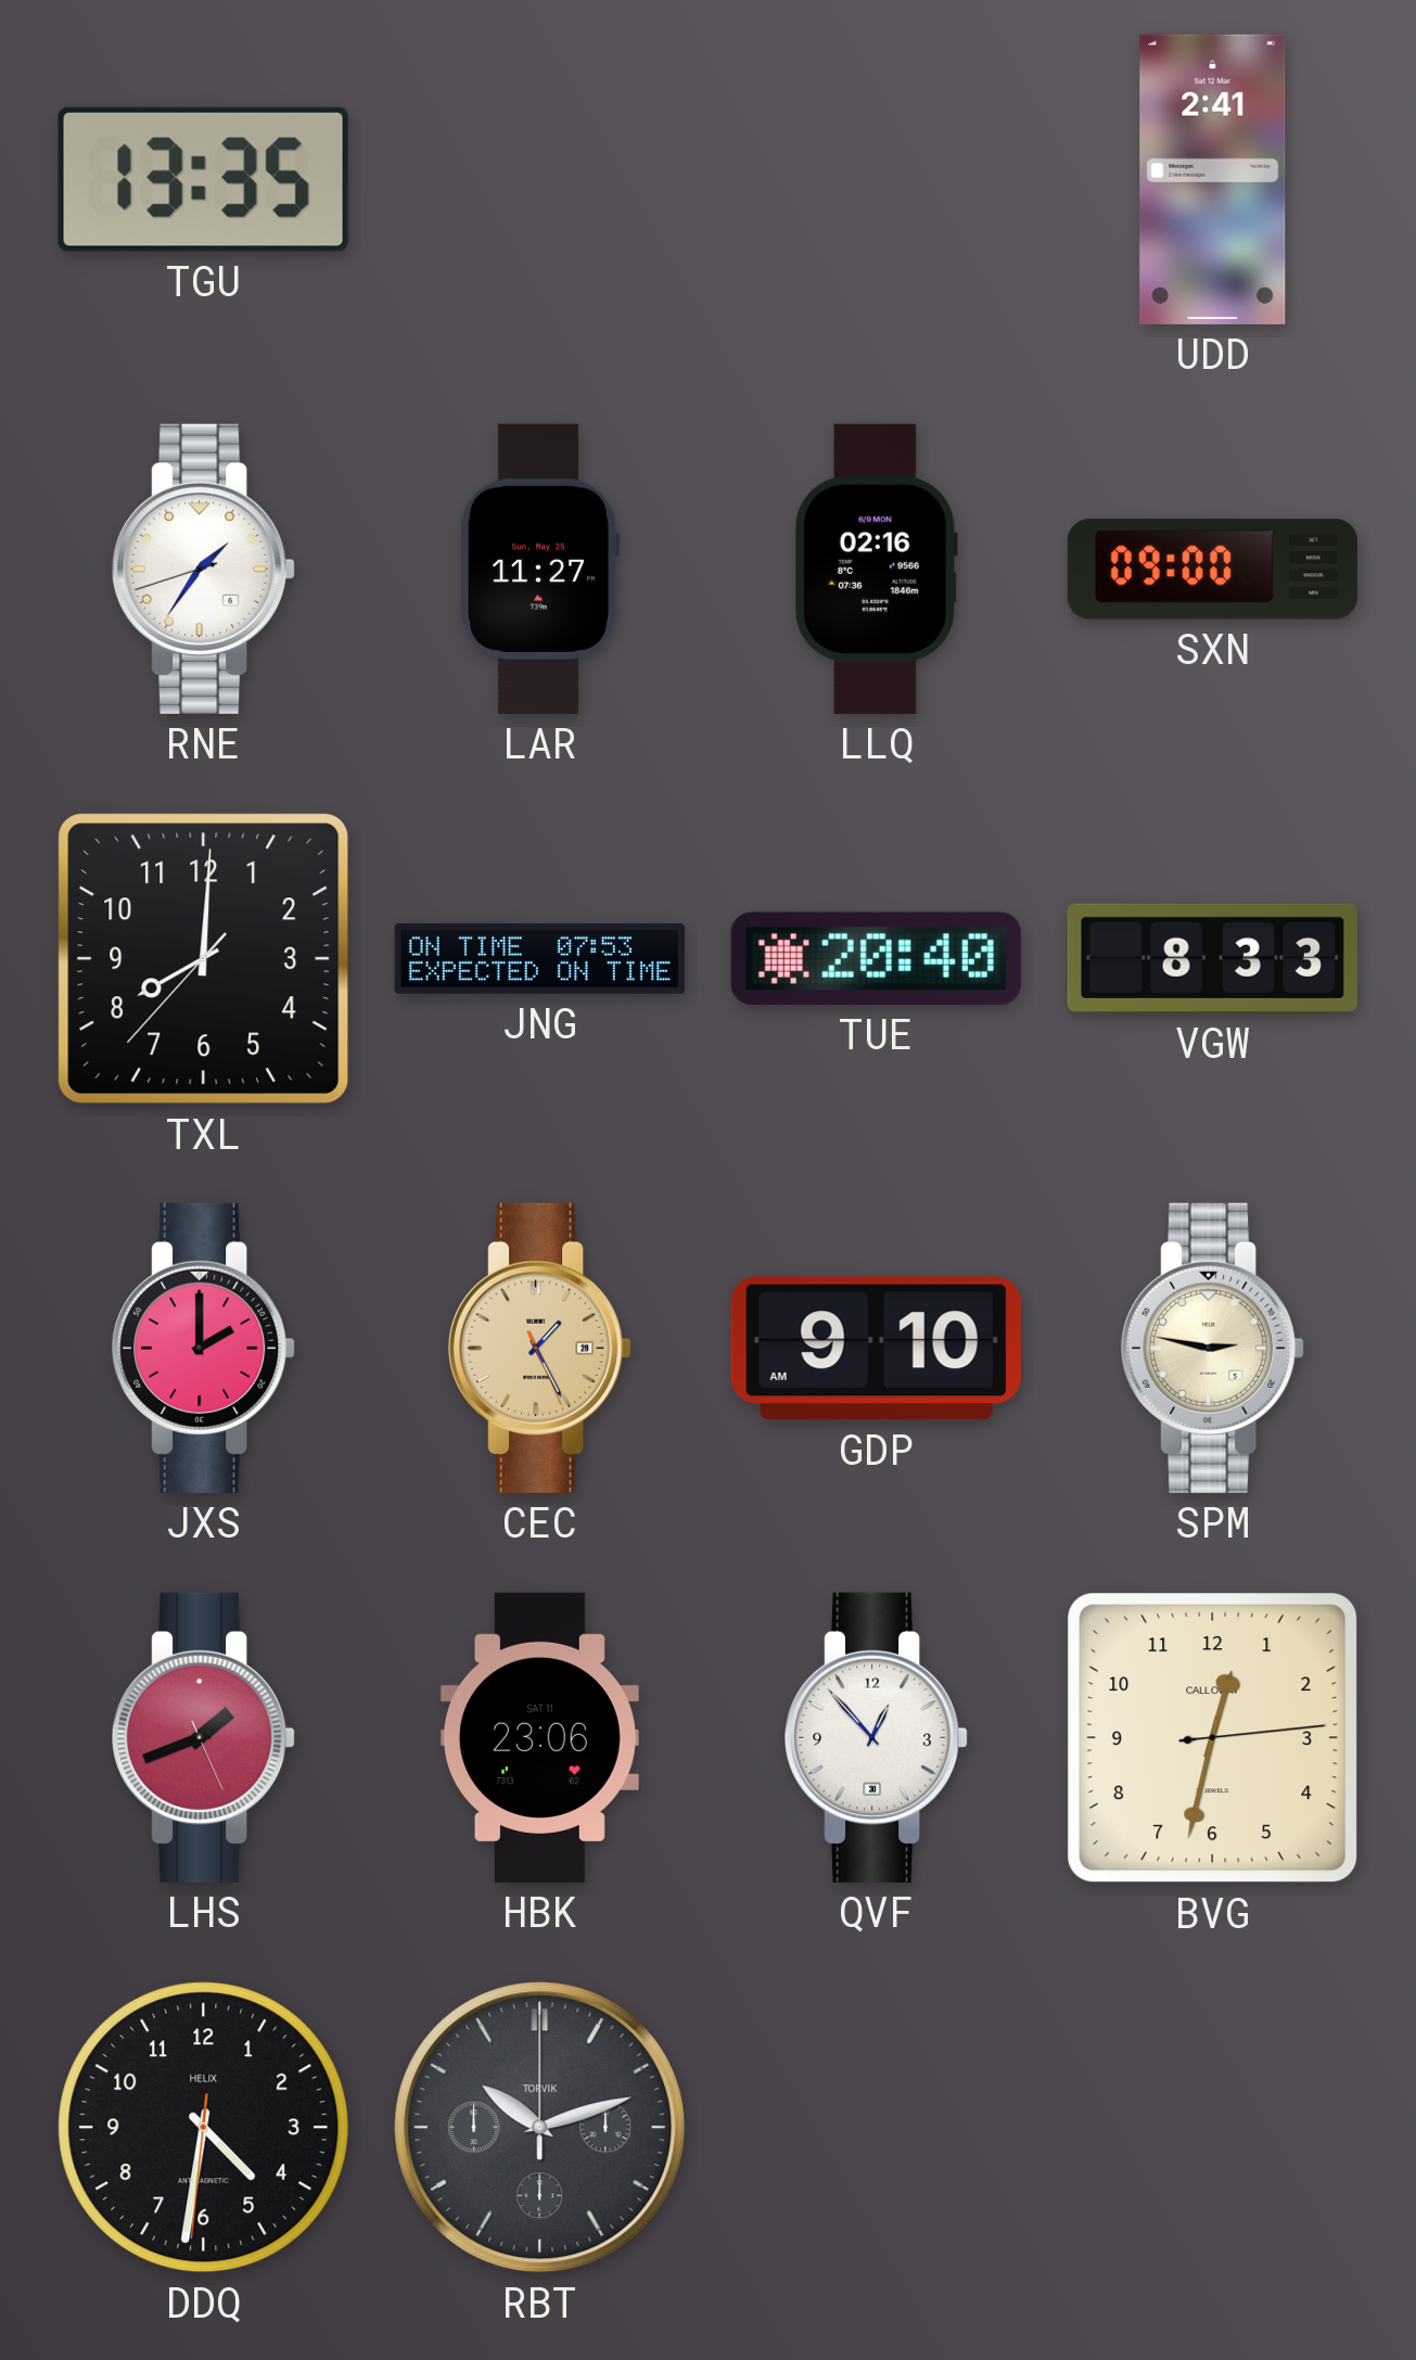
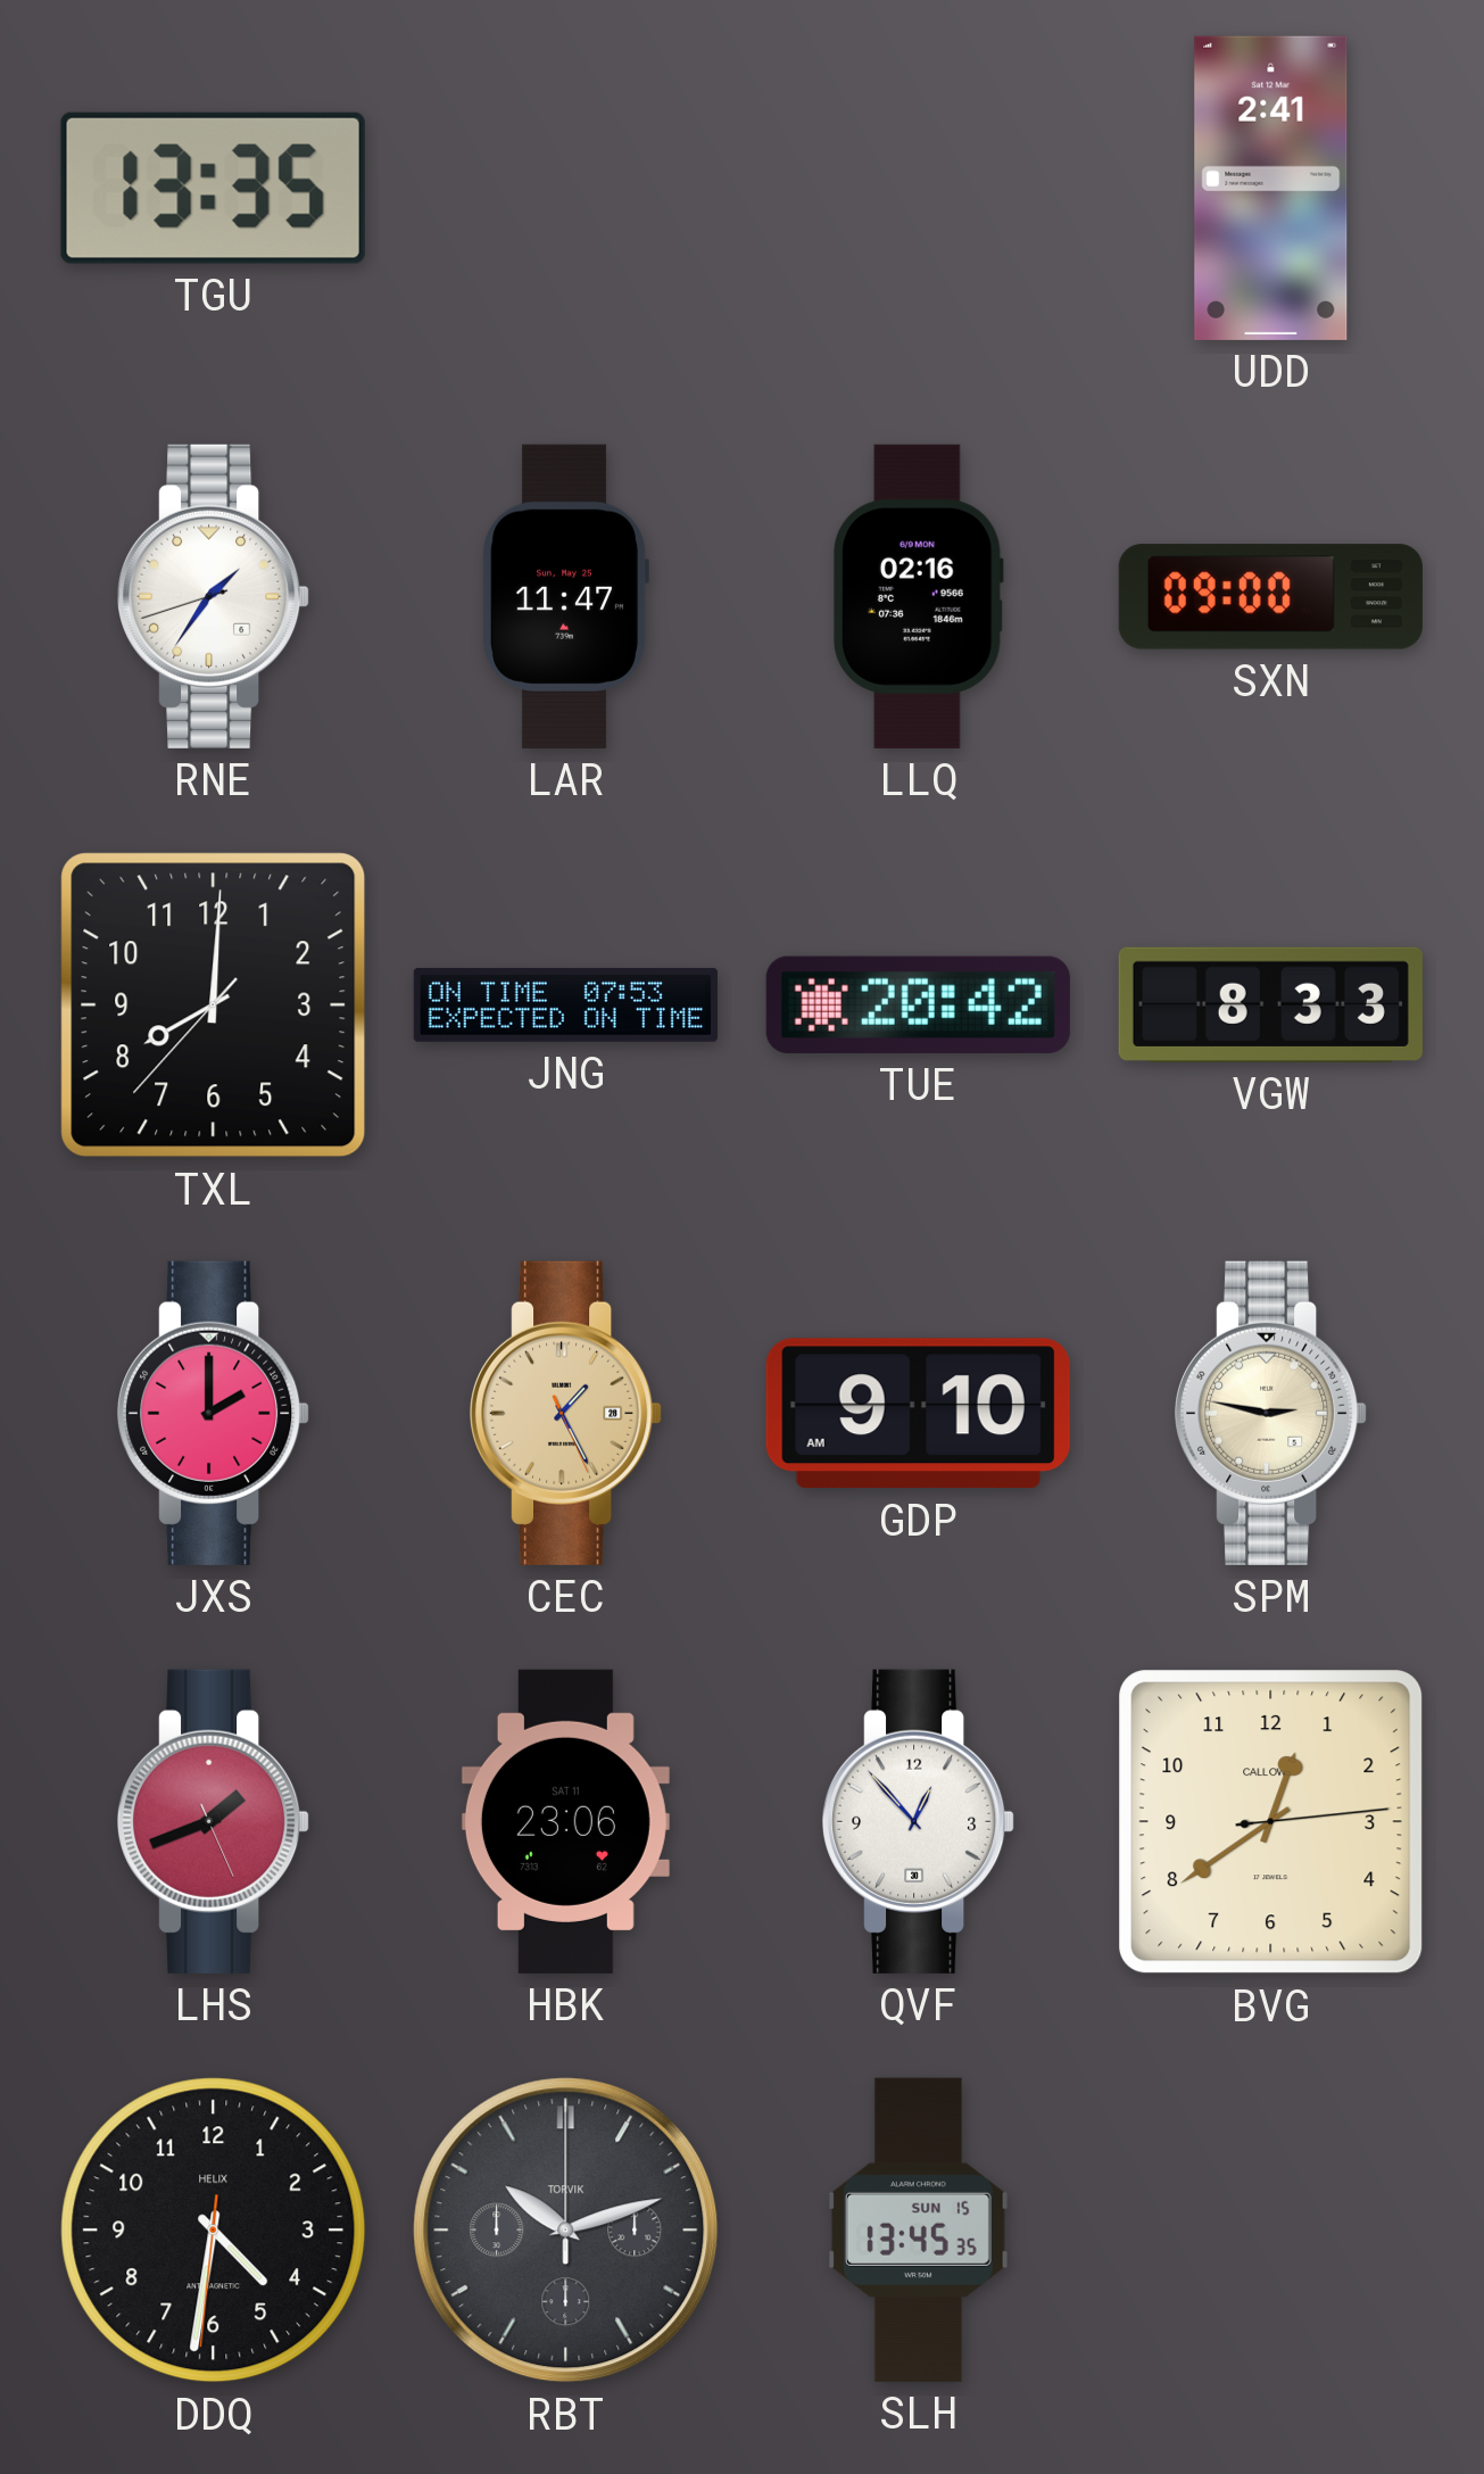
LAR: 11:27 -> 11:47 (565, 596)
TUE: 20:40 -> 20:42 (918, 1004)
BVG: 12:32 -> 12:39 (1271, 1822)
SLH: none -> 13:45 (918, 2229)
